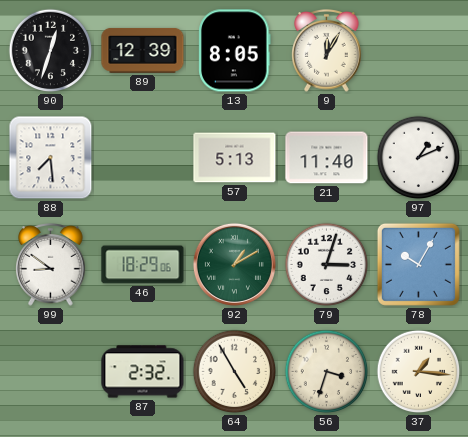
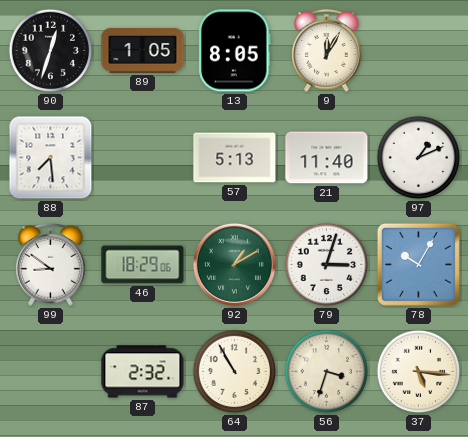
89: 12:39 -> 1:05 (143, 50)
64: 4:55 -> 10:55 (235, 372)
37: 1:16 -> 5:16 (419, 372)
